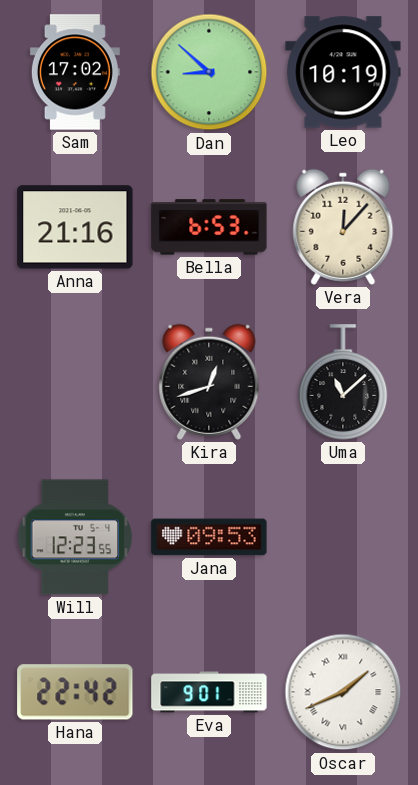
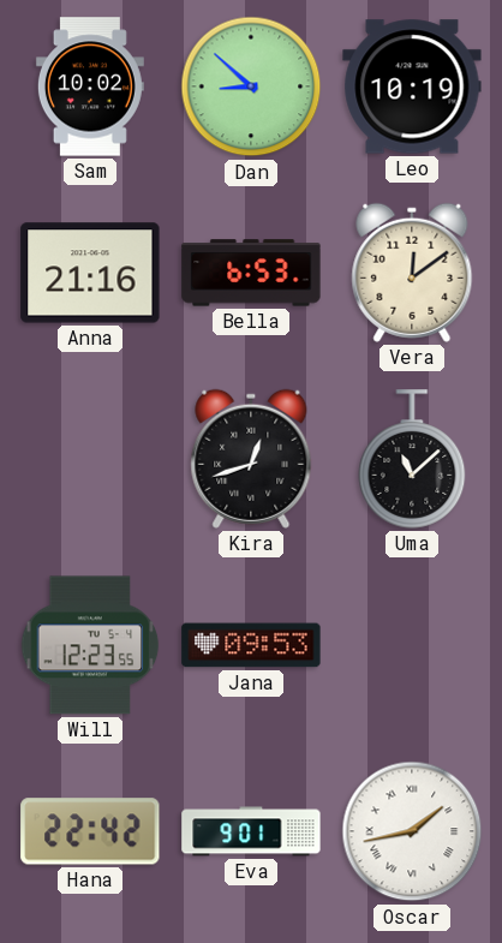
Sam: 17:02 -> 10:02 (90, 86)
Vera: 12:07 -> 12:09 (412, 273)
Oscar: 1:41 -> 1:43 (412, 831)
